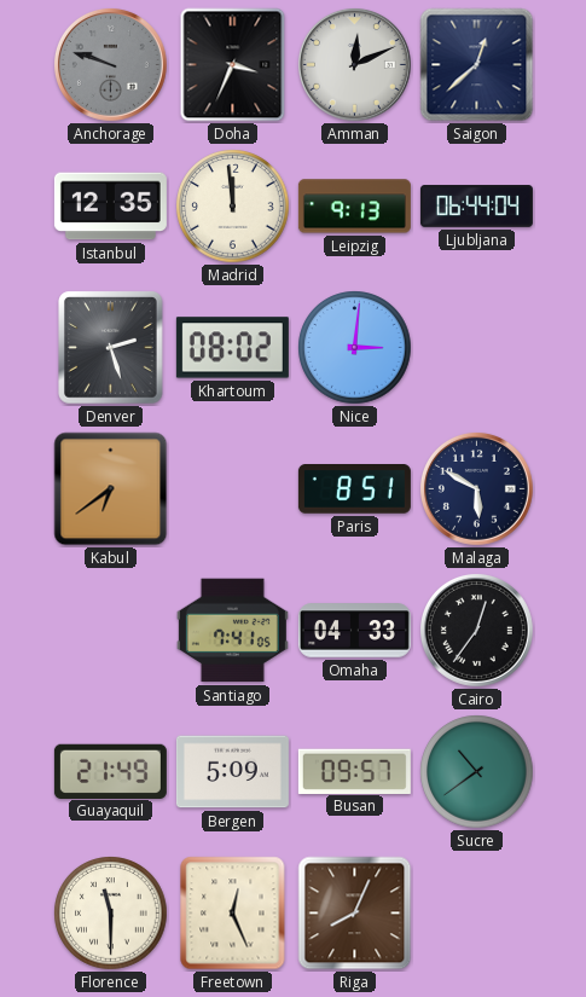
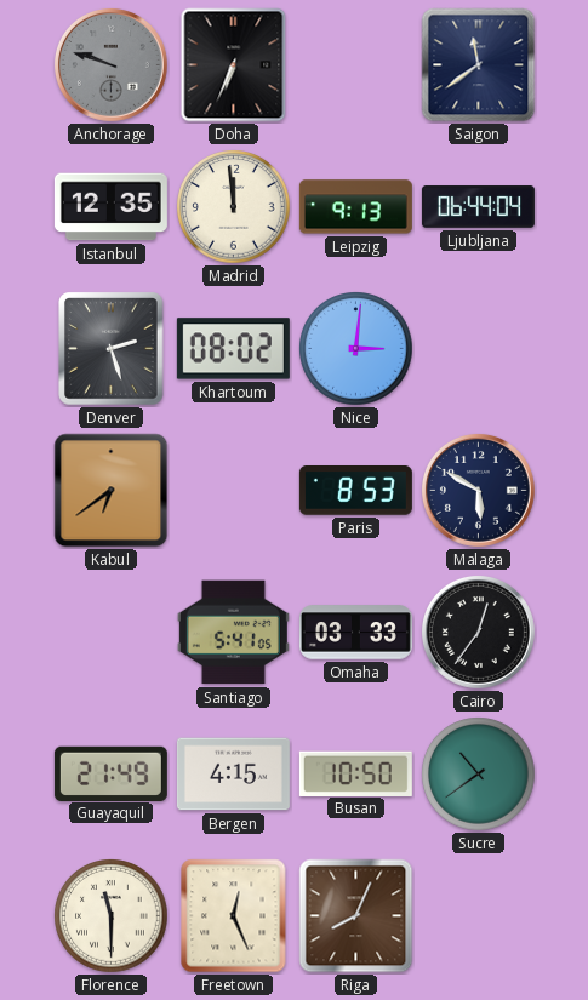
Doha: 3:34 -> 6:34 (234, 65)
Amman: 12:11 -> none (354, 64)
Saigon: 12:38 -> 11:39 (479, 65)
Paris: 8:51 -> 8:53 (355, 491)
Santiago: 7:41 -> 5:41 (233, 633)
Omaha: 04:33 -> 03:33 (355, 633)
Bergen: 5:09 -> 4:15 (233, 775)
Busan: 09:57 -> 10:50 (355, 773)
